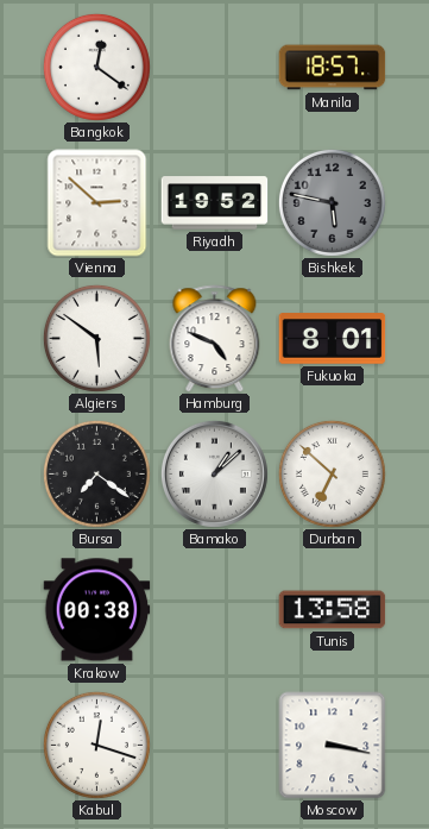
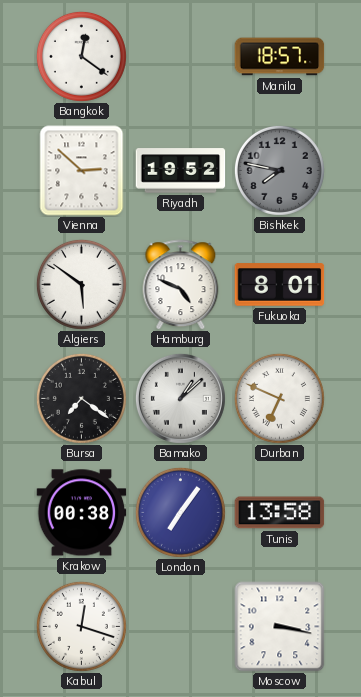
Bishkek: 5:47 -> 7:47 (279, 170)
Durban: 6:52 -> 6:49 (279, 398)
London: none -> 7:06 (180, 512)
